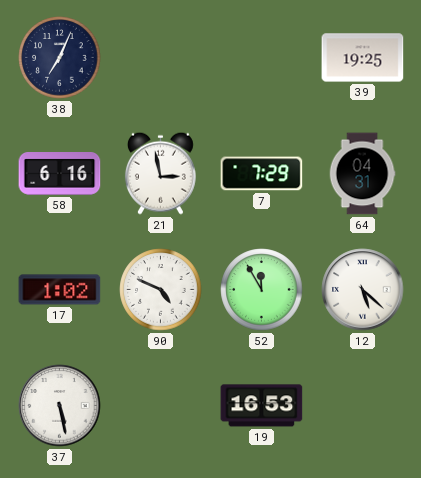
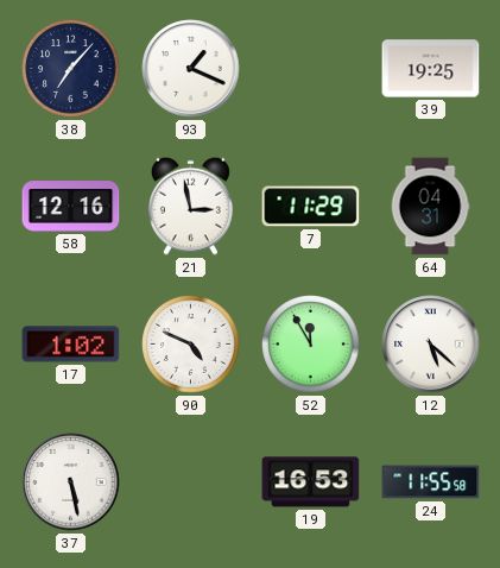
38: 7:04 -> 7:07 (71, 69)
93: none -> 1:19 (191, 69)
58: 6:16 -> 12:16 (71, 207)
7: 7:29 -> 11:29 (311, 207)
24: none -> 11:55 (431, 482)
